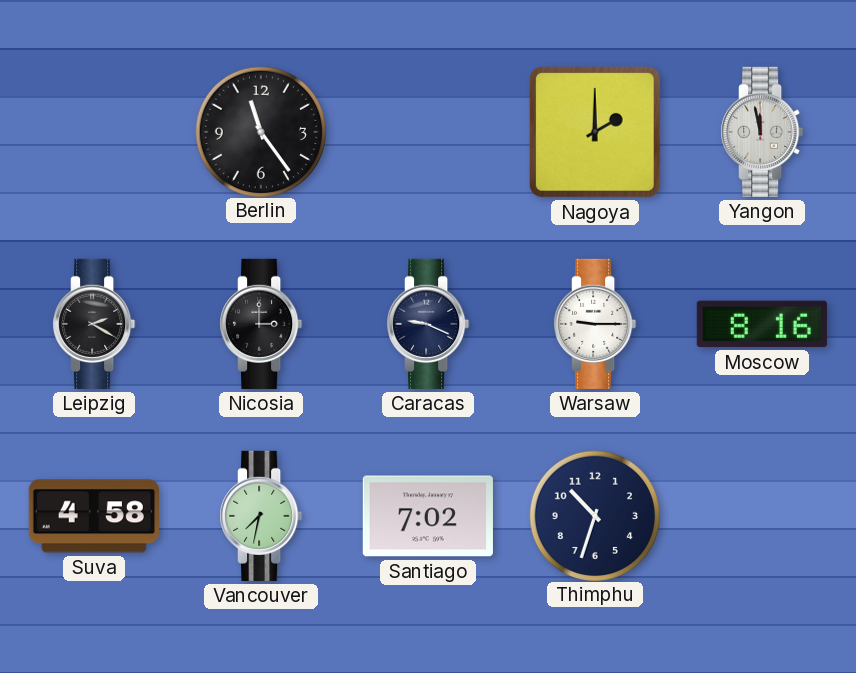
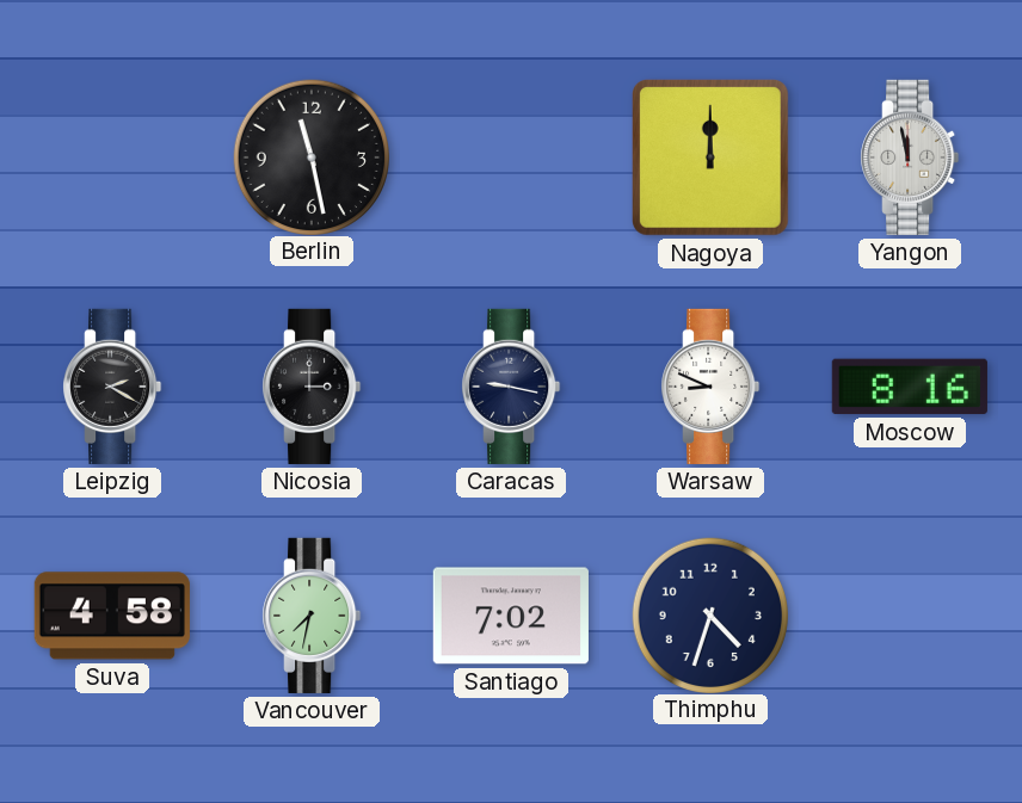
Berlin: 11:24 -> 11:28 (310, 156)
Nagoya: 2:00 -> 12:00 (712, 159)
Caracas: 9:19 -> 9:17 (511, 387)
Warsaw: 9:15 -> 8:49 (710, 387)
Thimphu: 10:33 -> 4:33 (709, 614)
